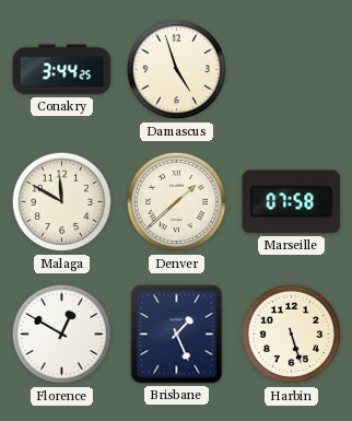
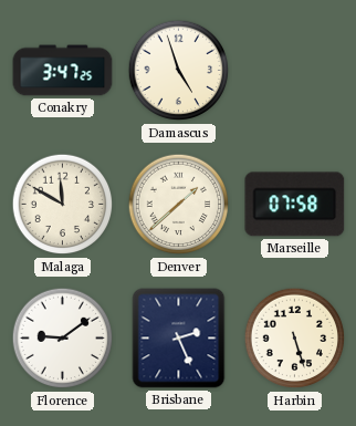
Conakry: 3:44 -> 3:47 (63, 71)
Florence: 12:50 -> 9:09 (63, 339)
Brisbane: 1:26 -> 2:26 (179, 339)
